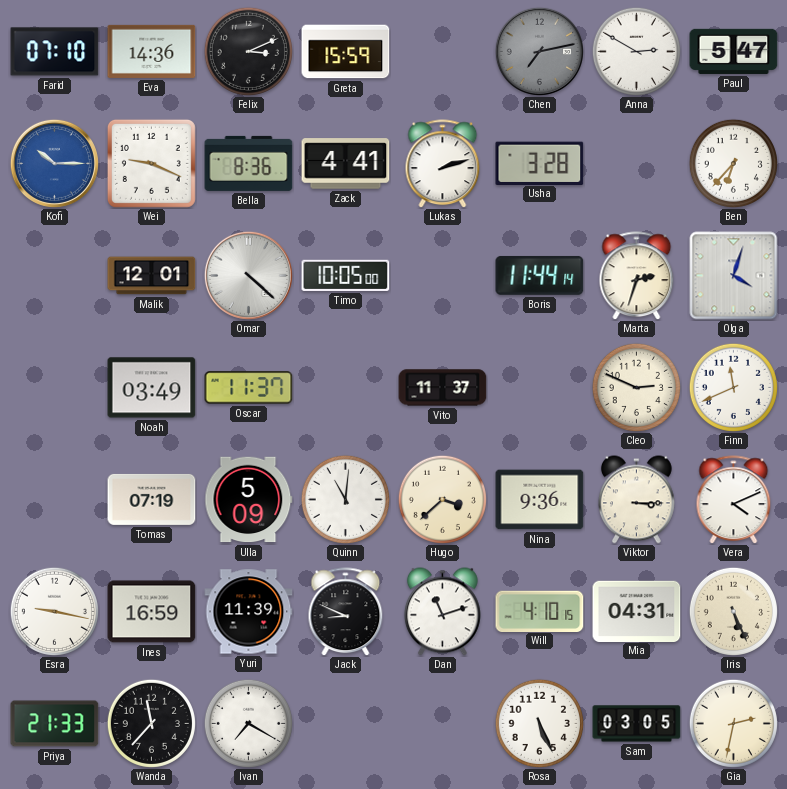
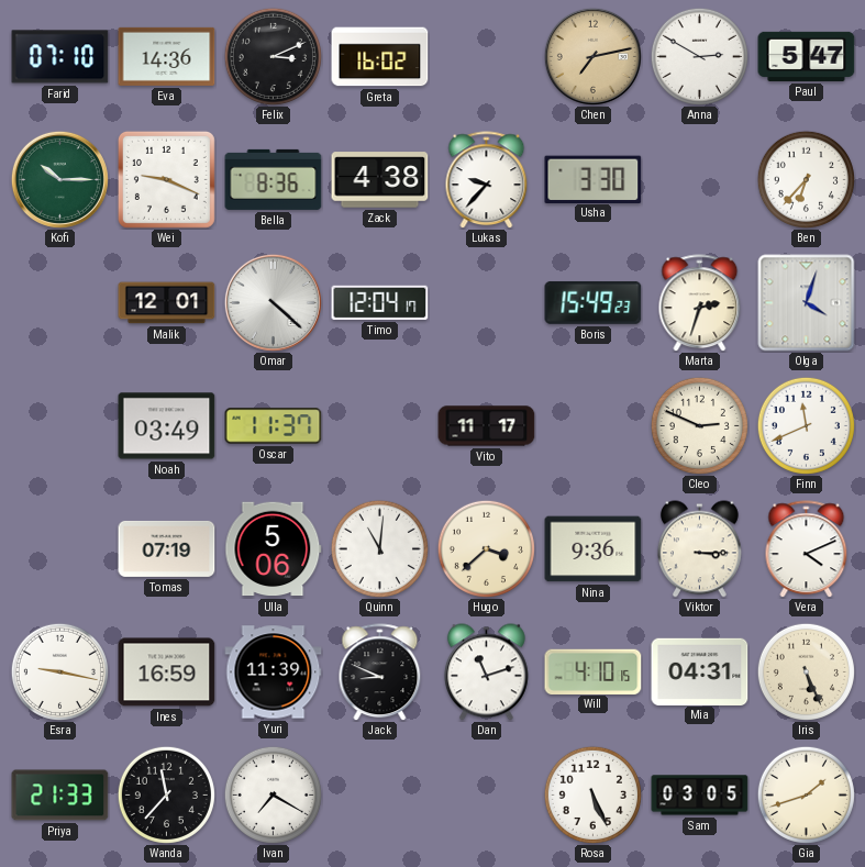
Greta: 15:59 -> 16:02 (380, 57)
Chen dial: grey -> champagne (592, 56)
Kofi dial: blue -> green (59, 179)
Zack: 4:41 -> 4:38 (380, 180)
Lukas: 2:12 -> 9:37 (487, 180)
Usha: 3:28 -> 3:30 (594, 179)
Timo: 10:05 -> 12:04 (380, 302)
Boris: 11:44 -> 15:49 (594, 302)
Vito: 11:37 -> 11:17 (487, 426)
Ulla: 5:09 -> 5:06 (274, 549)
Gia: 2:32 -> 1:42 (806, 794)
